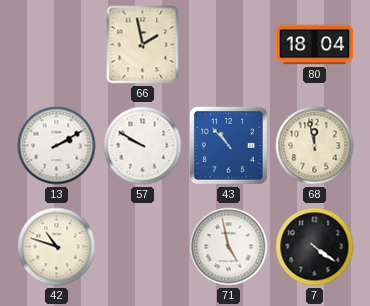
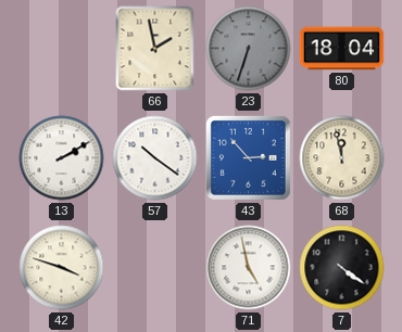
23: none -> 6:33 (249, 49)
57: 9:50 -> 10:21 (155, 158)
43: 10:53 -> 2:53 (248, 157)
42: 10:48 -> 3:48 (62, 268)
